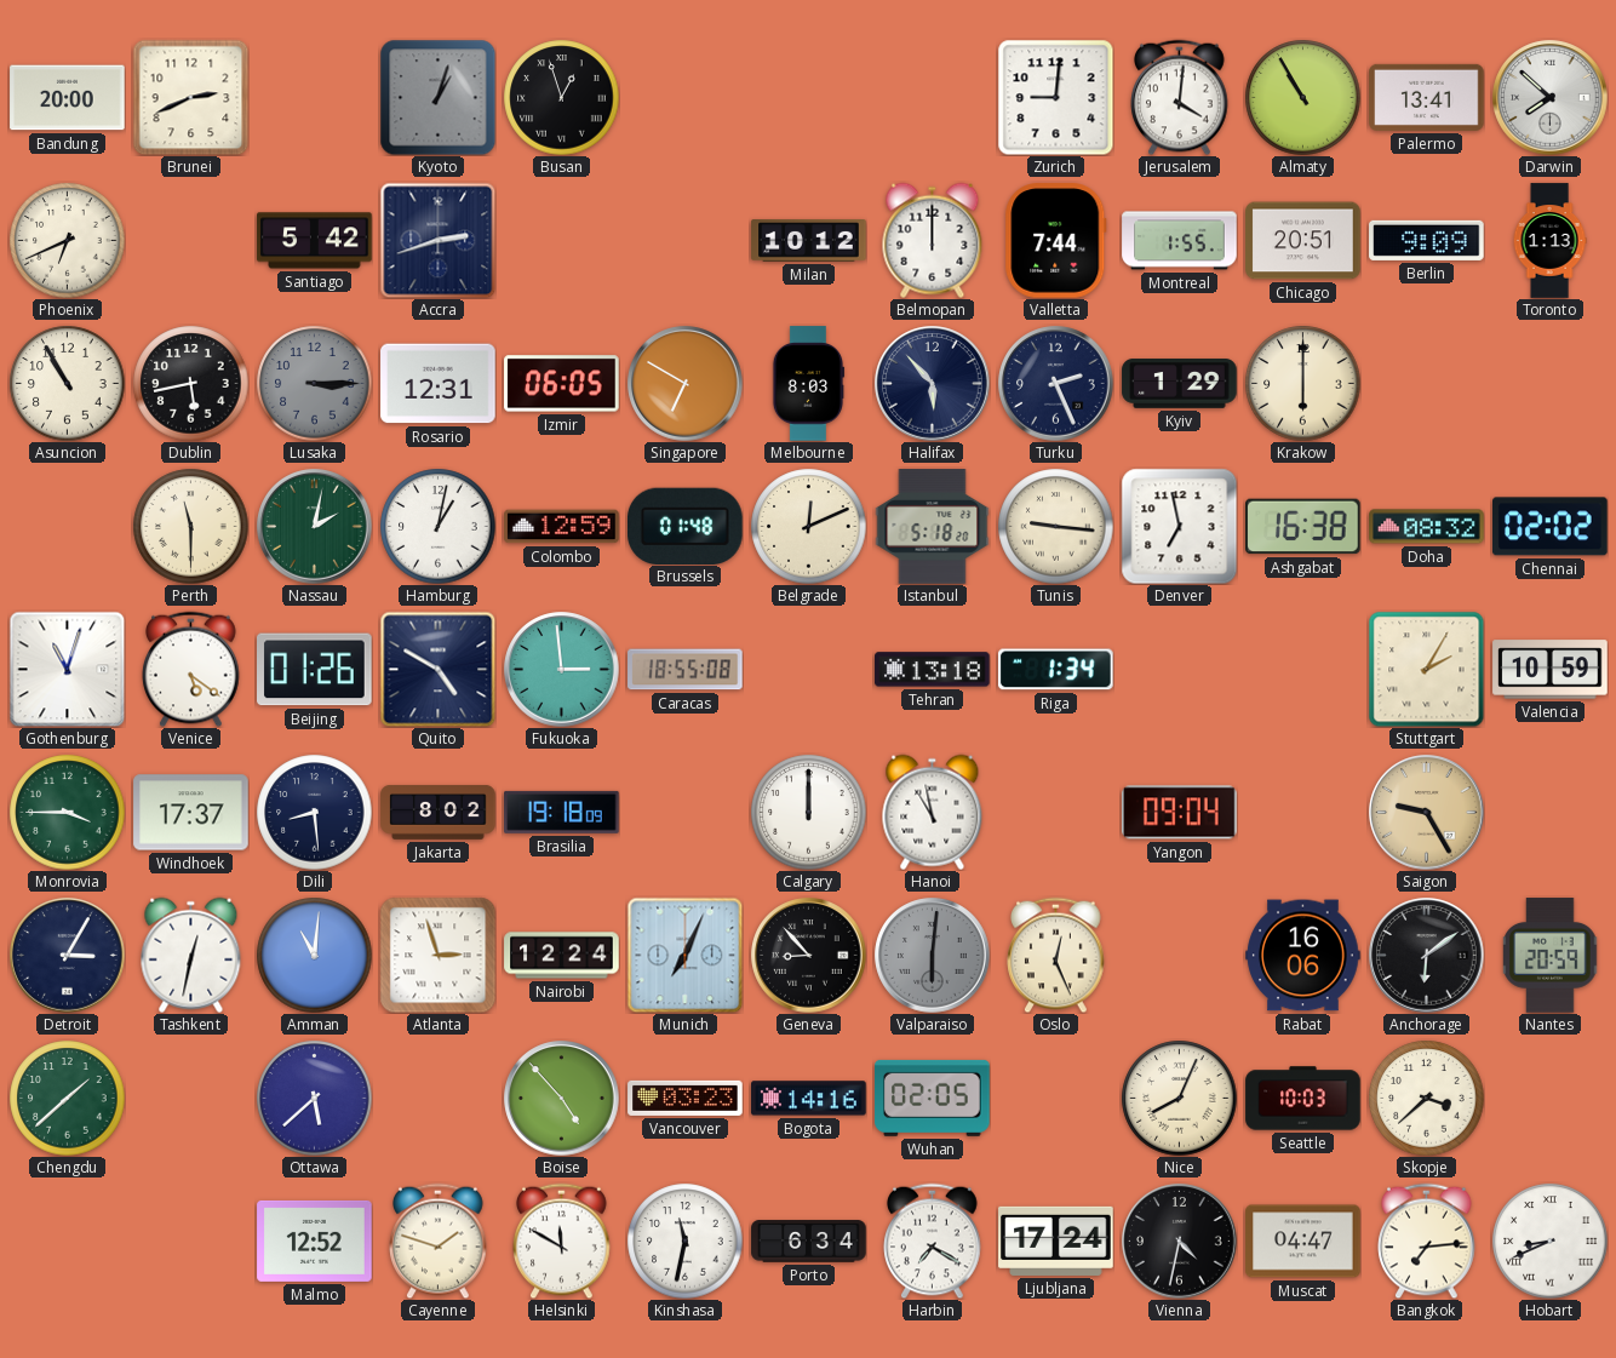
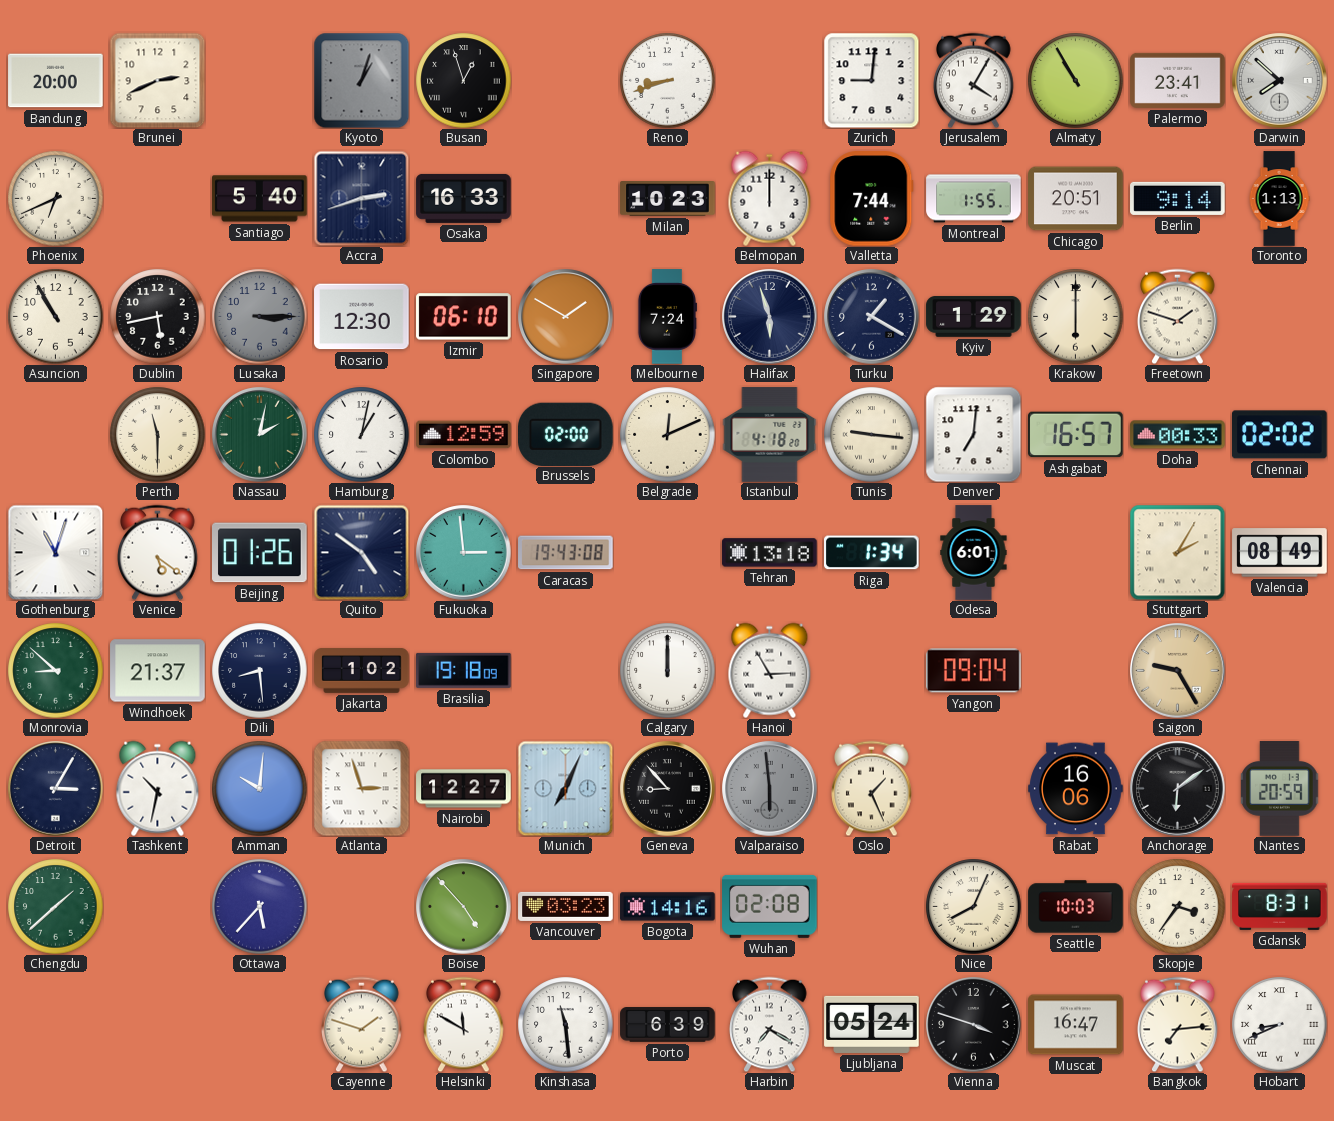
Reno: none -> 8:42 (667, 80)
Jerusalem: 4:01 -> 4:05 (974, 80)
Palermo: 13:41 -> 23:41 (1178, 80)
Santiago: 5:42 -> 5:40 (260, 199)
Osaka: none -> 16:33 (464, 198)
Milan: 10:12 -> 10:23 (668, 199)
Berlin: 9:09 -> 9:14 (1178, 198)
Rosario: 12:31 -> 12:30 (362, 317)
Izmir: 06:05 -> 06:10 (464, 317)
Singapore: 6:50 -> 1:50 (566, 317)
Melbourne: 8:03 -> 7:24 (667, 317)
Halifax: 5:53 -> 5:57 (770, 317)
Turku: 2:26 -> 1:20 (872, 317)
Freetown: none -> 1:48 (1178, 316)
Brussels: 01:48 -> 02:00 (566, 434)
Istanbul: 5:18 -> 4:18 (770, 435)
Denver: 6:58 -> 7:01 (973, 434)
Ashgabat: 16:38 -> 16:57 (1076, 435)
Doha: 08:32 -> 00:33 (1178, 435)
Quito: 4:50 -> 4:51 (361, 552)
Caracas: 18:55 -> 19:43 (566, 553)
Odesa: none -> 6:01 (974, 553)
Valencia: 10:59 -> 08:49 (1280, 553)
Monrovia: 3:45 -> 8:52 (55, 670)
Windhoek: 17:37 -> 21:37 (158, 671)
Jakarta: 8:02 -> 1:02 (362, 671)
Hanoi: 10:58 -> 2:55 (770, 670)
Tashkent: 12:32 -> 10:32 (158, 788)
Amman: 11:01 -> 10:01 (259, 788)
Nairobi: 12:24 -> 12:27 (464, 789)
Valparaiso: 6:01 -> 5:59 (770, 789)
Oslo: 12:26 -> 1:26 (872, 788)
Ottawa: 5:38 -> 5:37 (259, 906)
Wuhan: 02:05 -> 02:08 (770, 906)
Skopje: 3:38 -> 3:36 (1177, 906)
Gdansk: none -> 8:31 (1280, 906)
Malmo: 12:52 -> none (315, 1240)
Kinshasa: 11:32 -> 11:29 (565, 1024)
Porto: 6:34 -> 6:39 (668, 1025)
Ljubljana: 17:24 -> 05:24 (872, 1024)
Vienna: 4:32 -> 3:48 (974, 1025)
Muscat: 04:47 -> 16:47 (1076, 1025)
